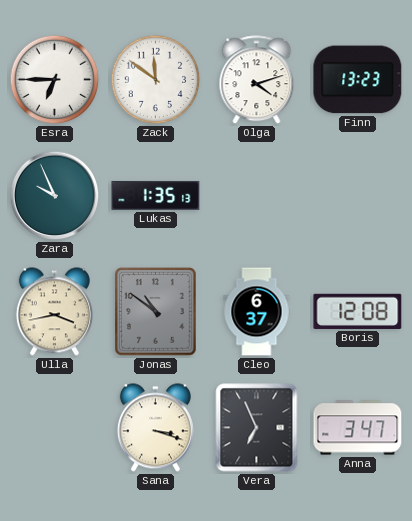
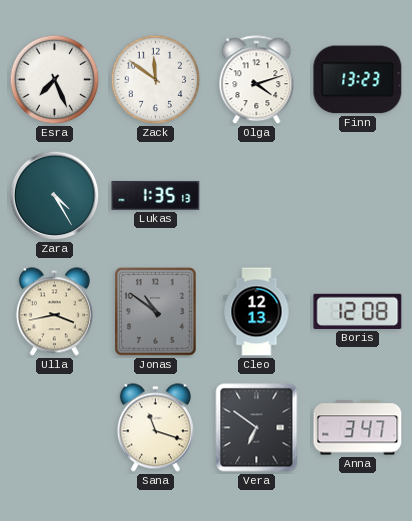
Esra: 6:45 -> 7:26 (55, 80)
Zara: 9:56 -> 4:25 (55, 196)
Cleo: 6:37 -> 12:13 (257, 312)
Sana: 3:18 -> 11:18 (155, 428)
Vera: 6:56 -> 6:51 (257, 428)
